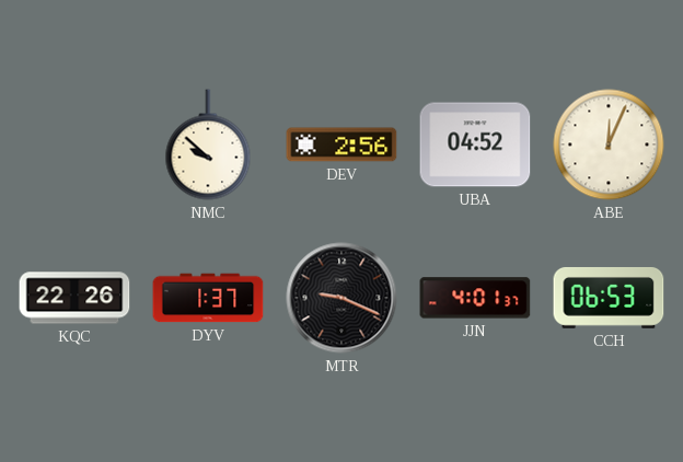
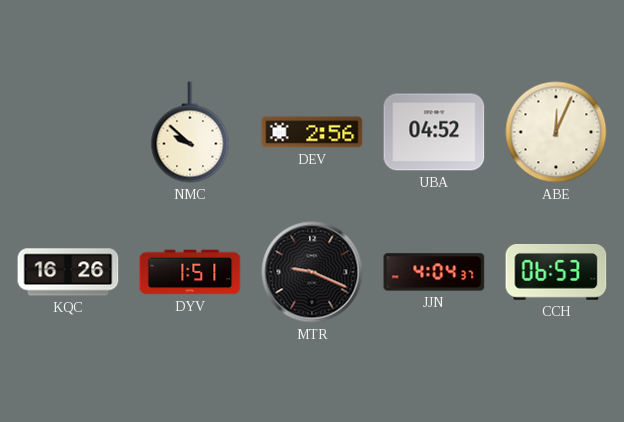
KQC: 22:26 -> 16:26 (68, 272)
DYV: 1:37 -> 1:51 (190, 272)
JJN: 4:01 -> 4:04 (434, 272)
